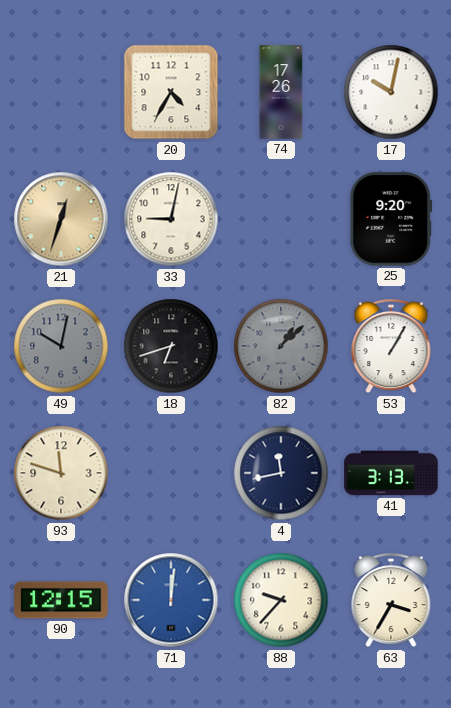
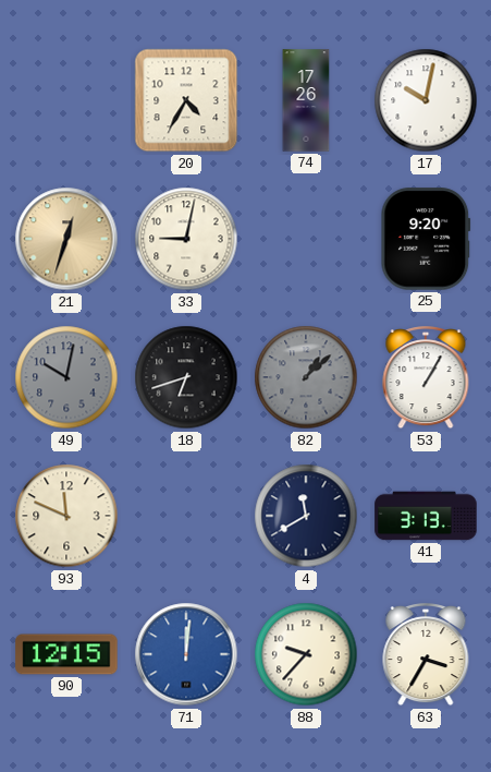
93: 11:48 -> 11:49 (66, 516)
4: 11:43 -> 11:40 (306, 516)
